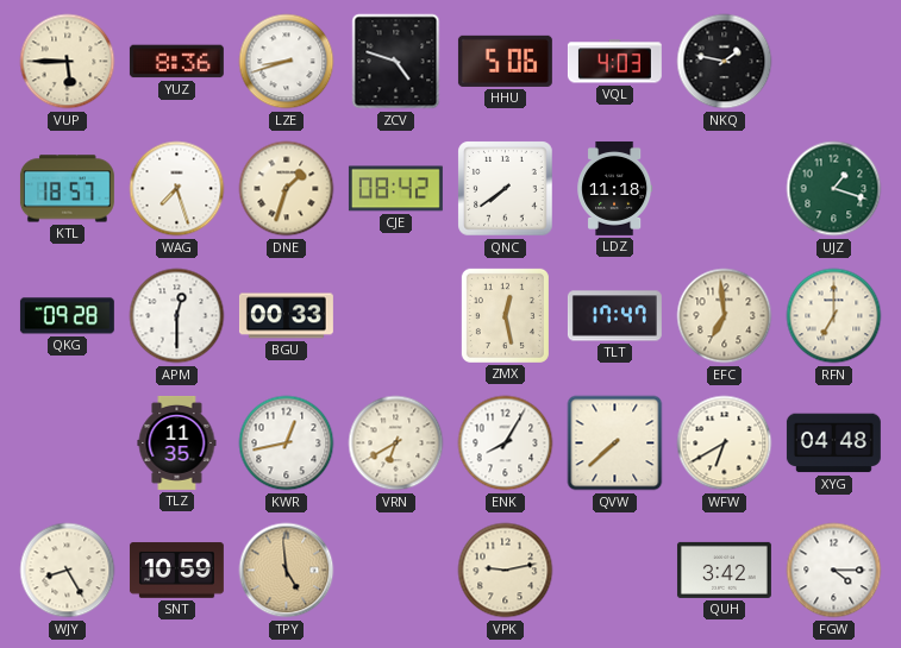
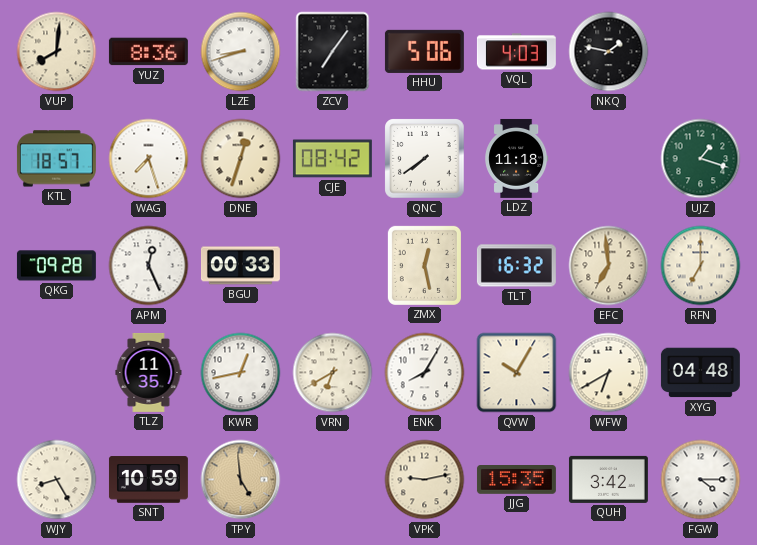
VUP: 5:45 -> 8:01 (57, 52)
ZCV: 4:48 -> 7:06 (333, 52)
DNE: 1:33 -> 12:33 (241, 159)
APM: 12:30 -> 12:26 (149, 266)
TLT: 17:47 -> 16:32 (516, 266)
QVW: 7:38 -> 10:05 (517, 373)
JJG: none -> 15:35 (516, 480)
